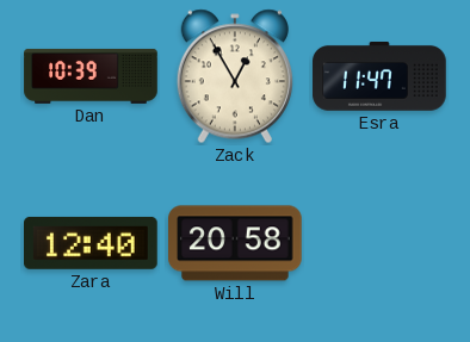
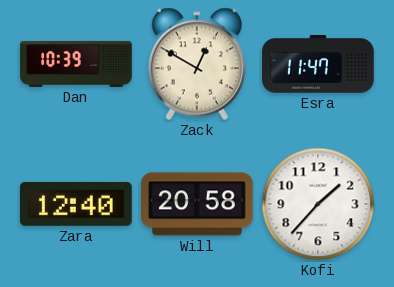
Zack: 12:55 -> 12:50 (197, 64)
Kofi: none -> 1:37 (318, 204)
